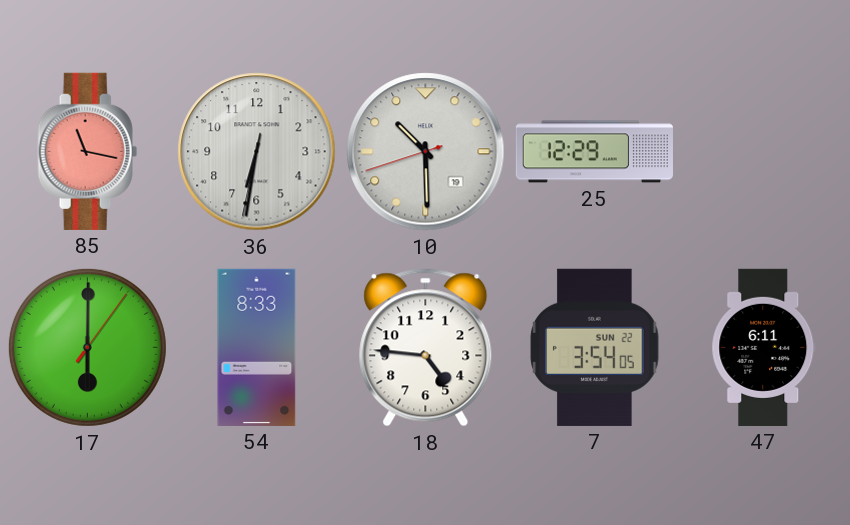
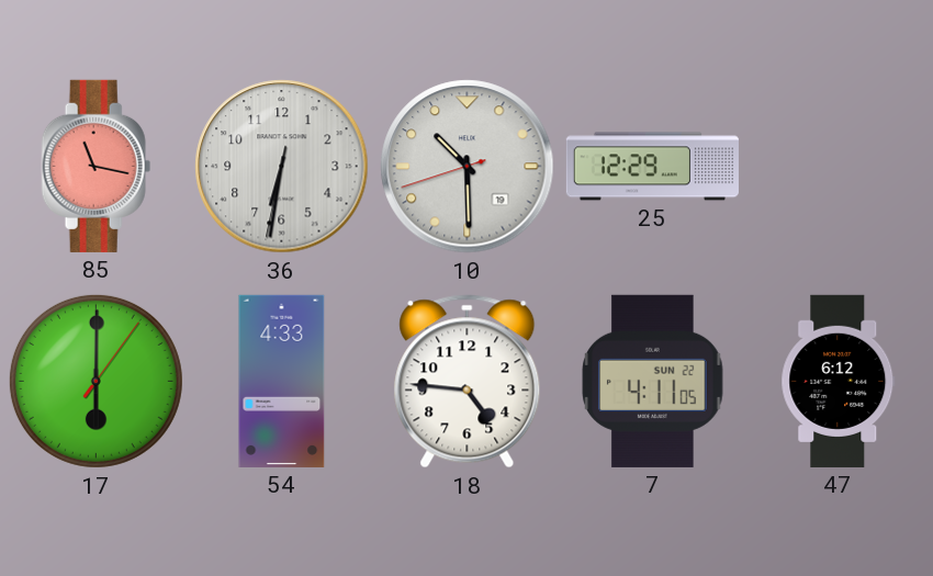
54: 8:33 -> 4:33 (282, 381)
7: 3:54 -> 4:11 (653, 381)
47: 6:11 -> 6:12 (839, 381)
